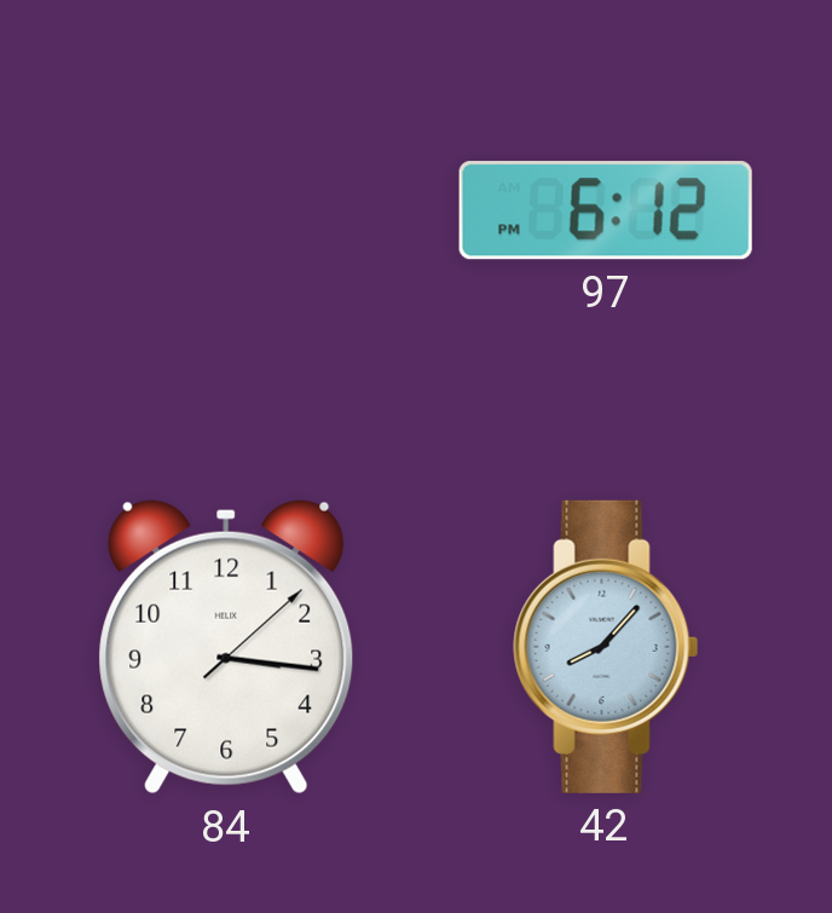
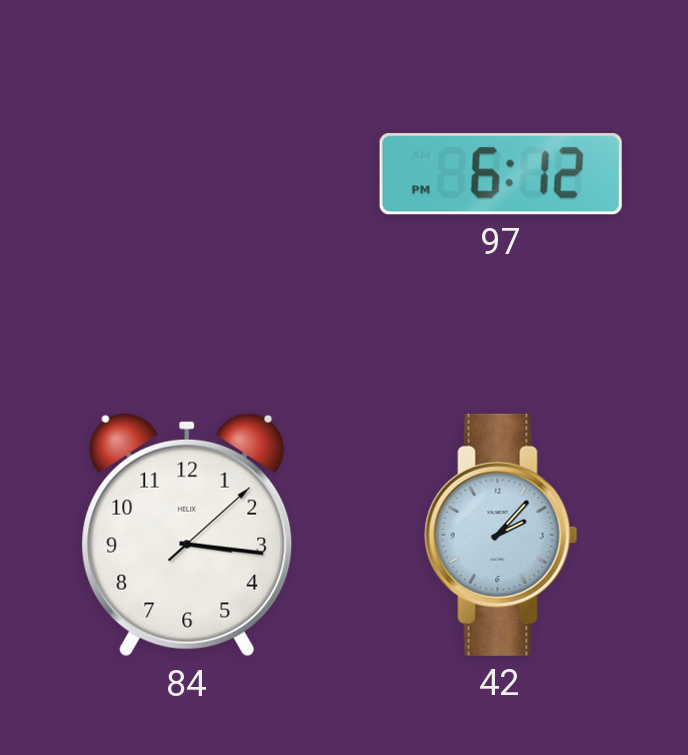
42: 8:07 -> 2:07 (501, 535)
